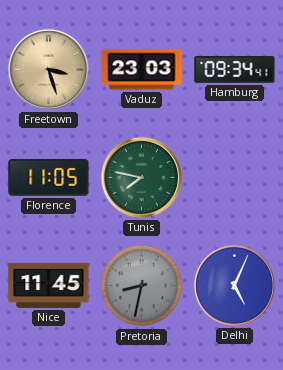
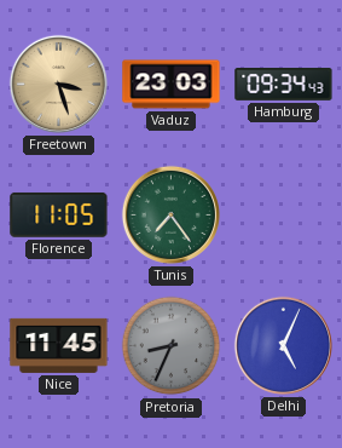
Hamburg: 09:34:41 -> 09:34:43 (284, 85)
Tunis: 7:47 -> 7:24 (170, 214)
Pretoria: 8:32 -> 8:34 (172, 346)
